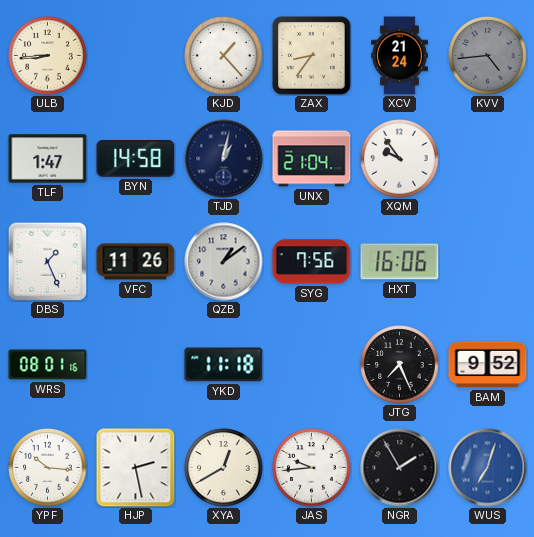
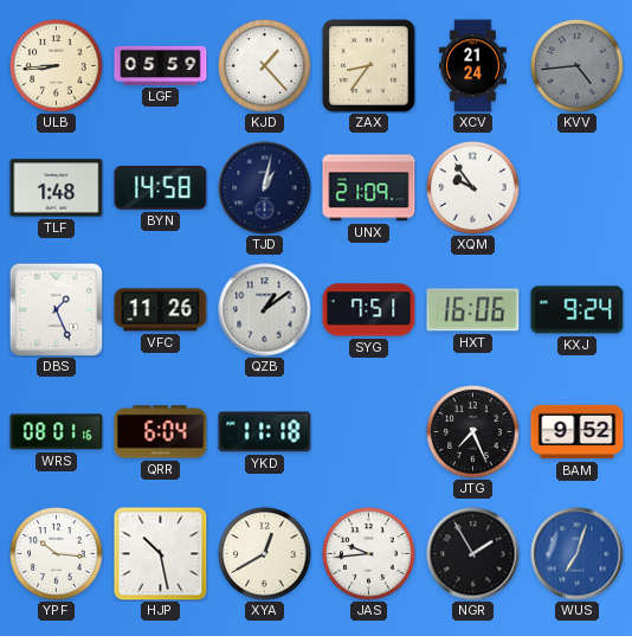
LGF: none -> 05:59 (161, 65)
TLF: 1:47 -> 1:48 (57, 188)
UNX: 21:04 -> 21:09 (369, 188)
SYG: 7:56 -> 7:51 (369, 310)
KXJ: none -> 9:24 (578, 310)
QRR: none -> 6:04 (161, 432)
HJP: 2:28 -> 10:28 (161, 554)
